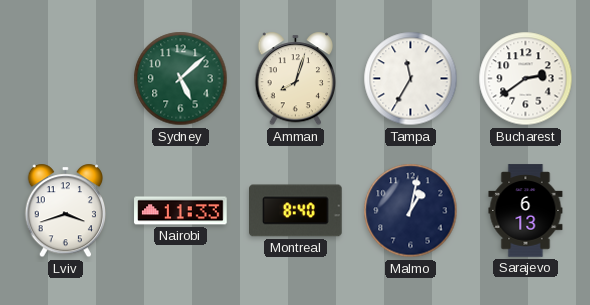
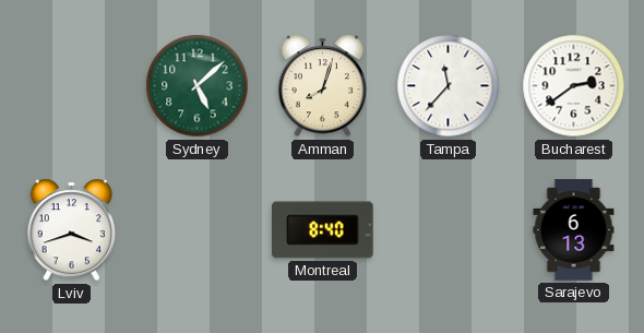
Tampa: 11:35 -> 11:37 (449, 86)
Nairobi: 11:33 -> none (181, 211)
Malmo: 1:02 -> none (411, 211)
